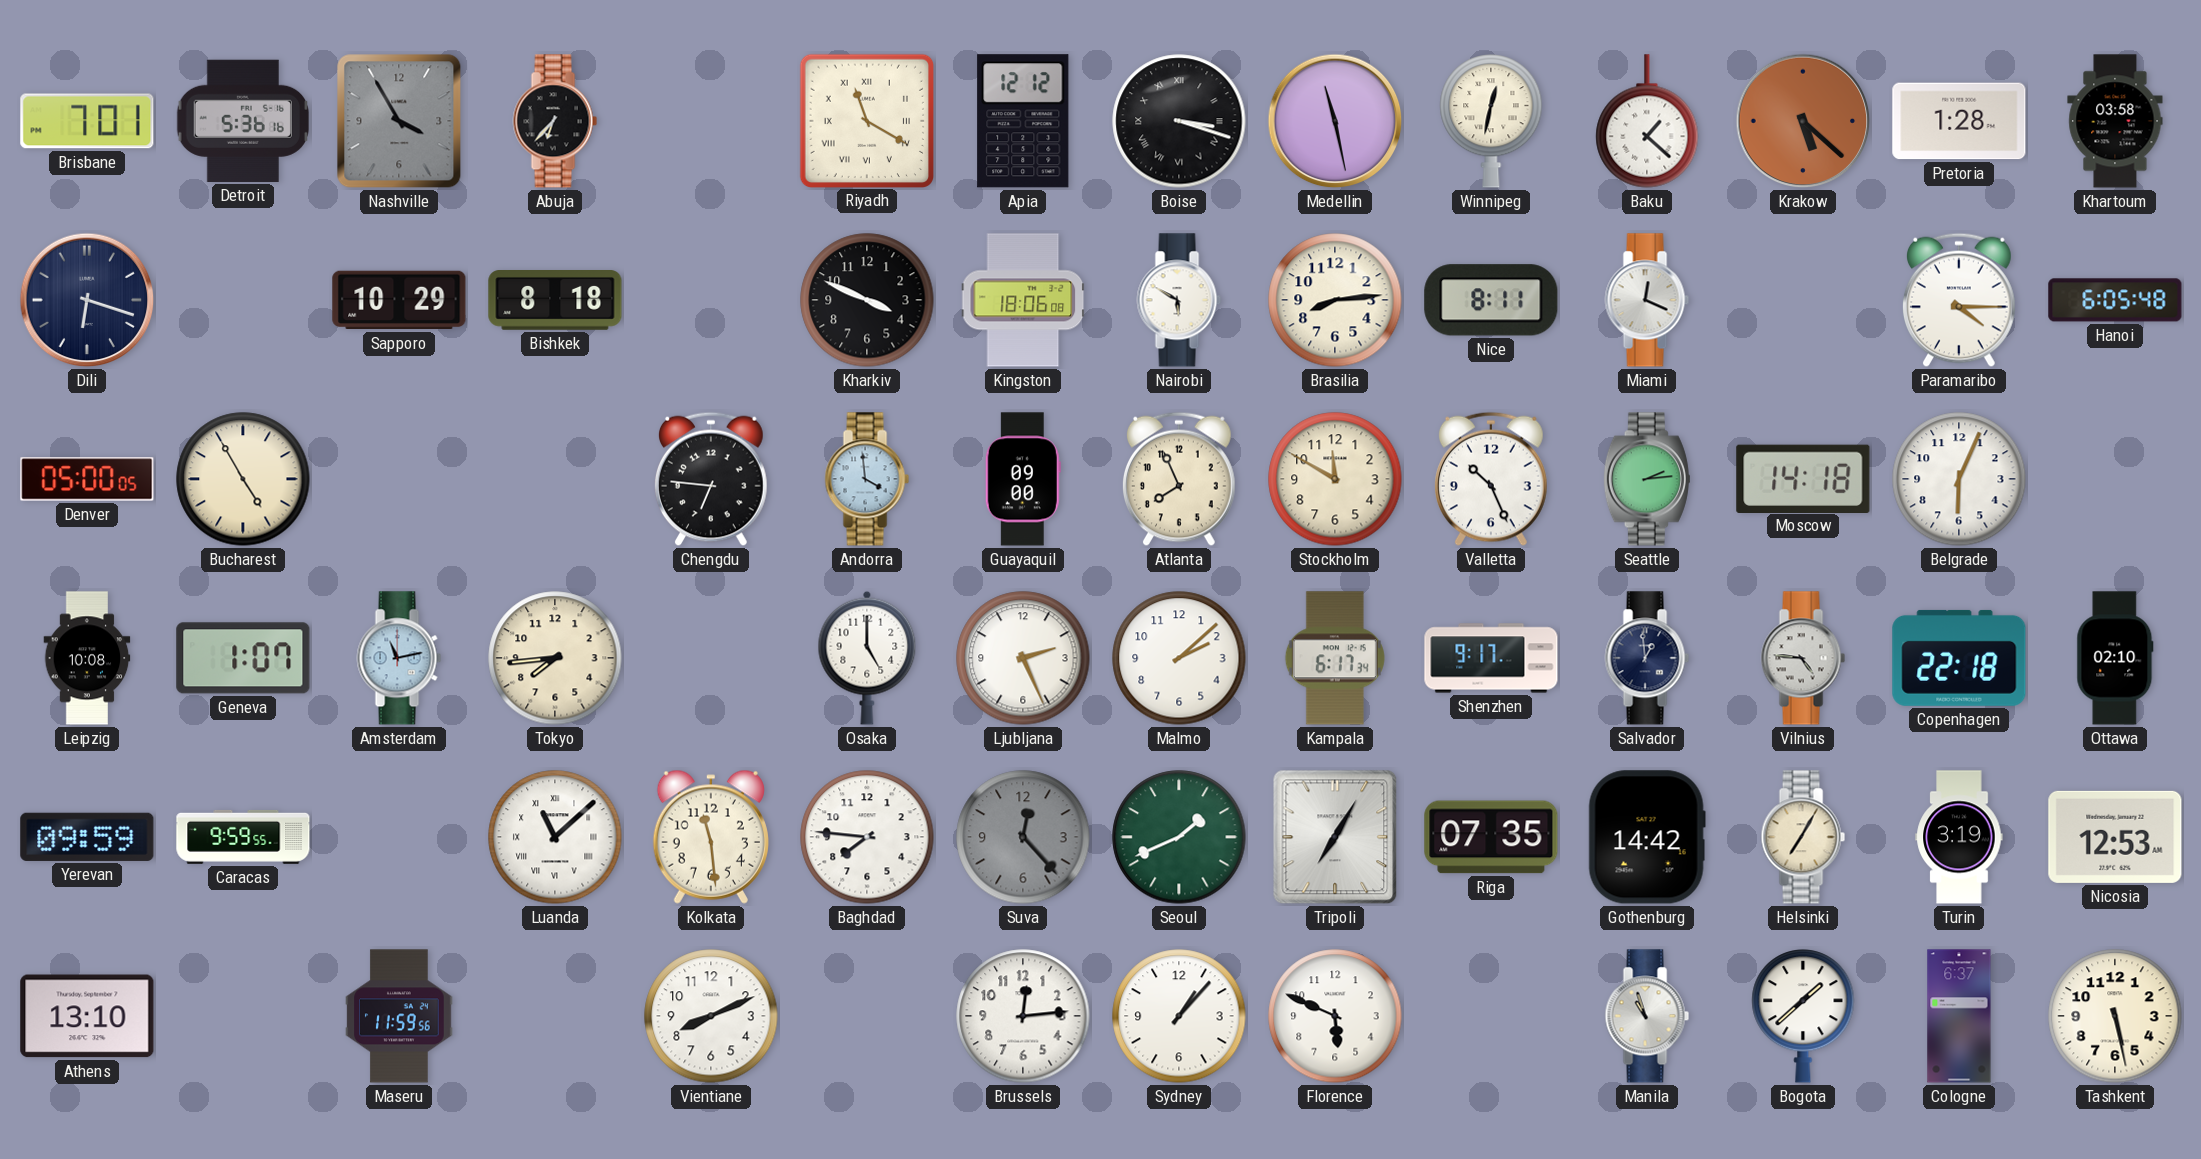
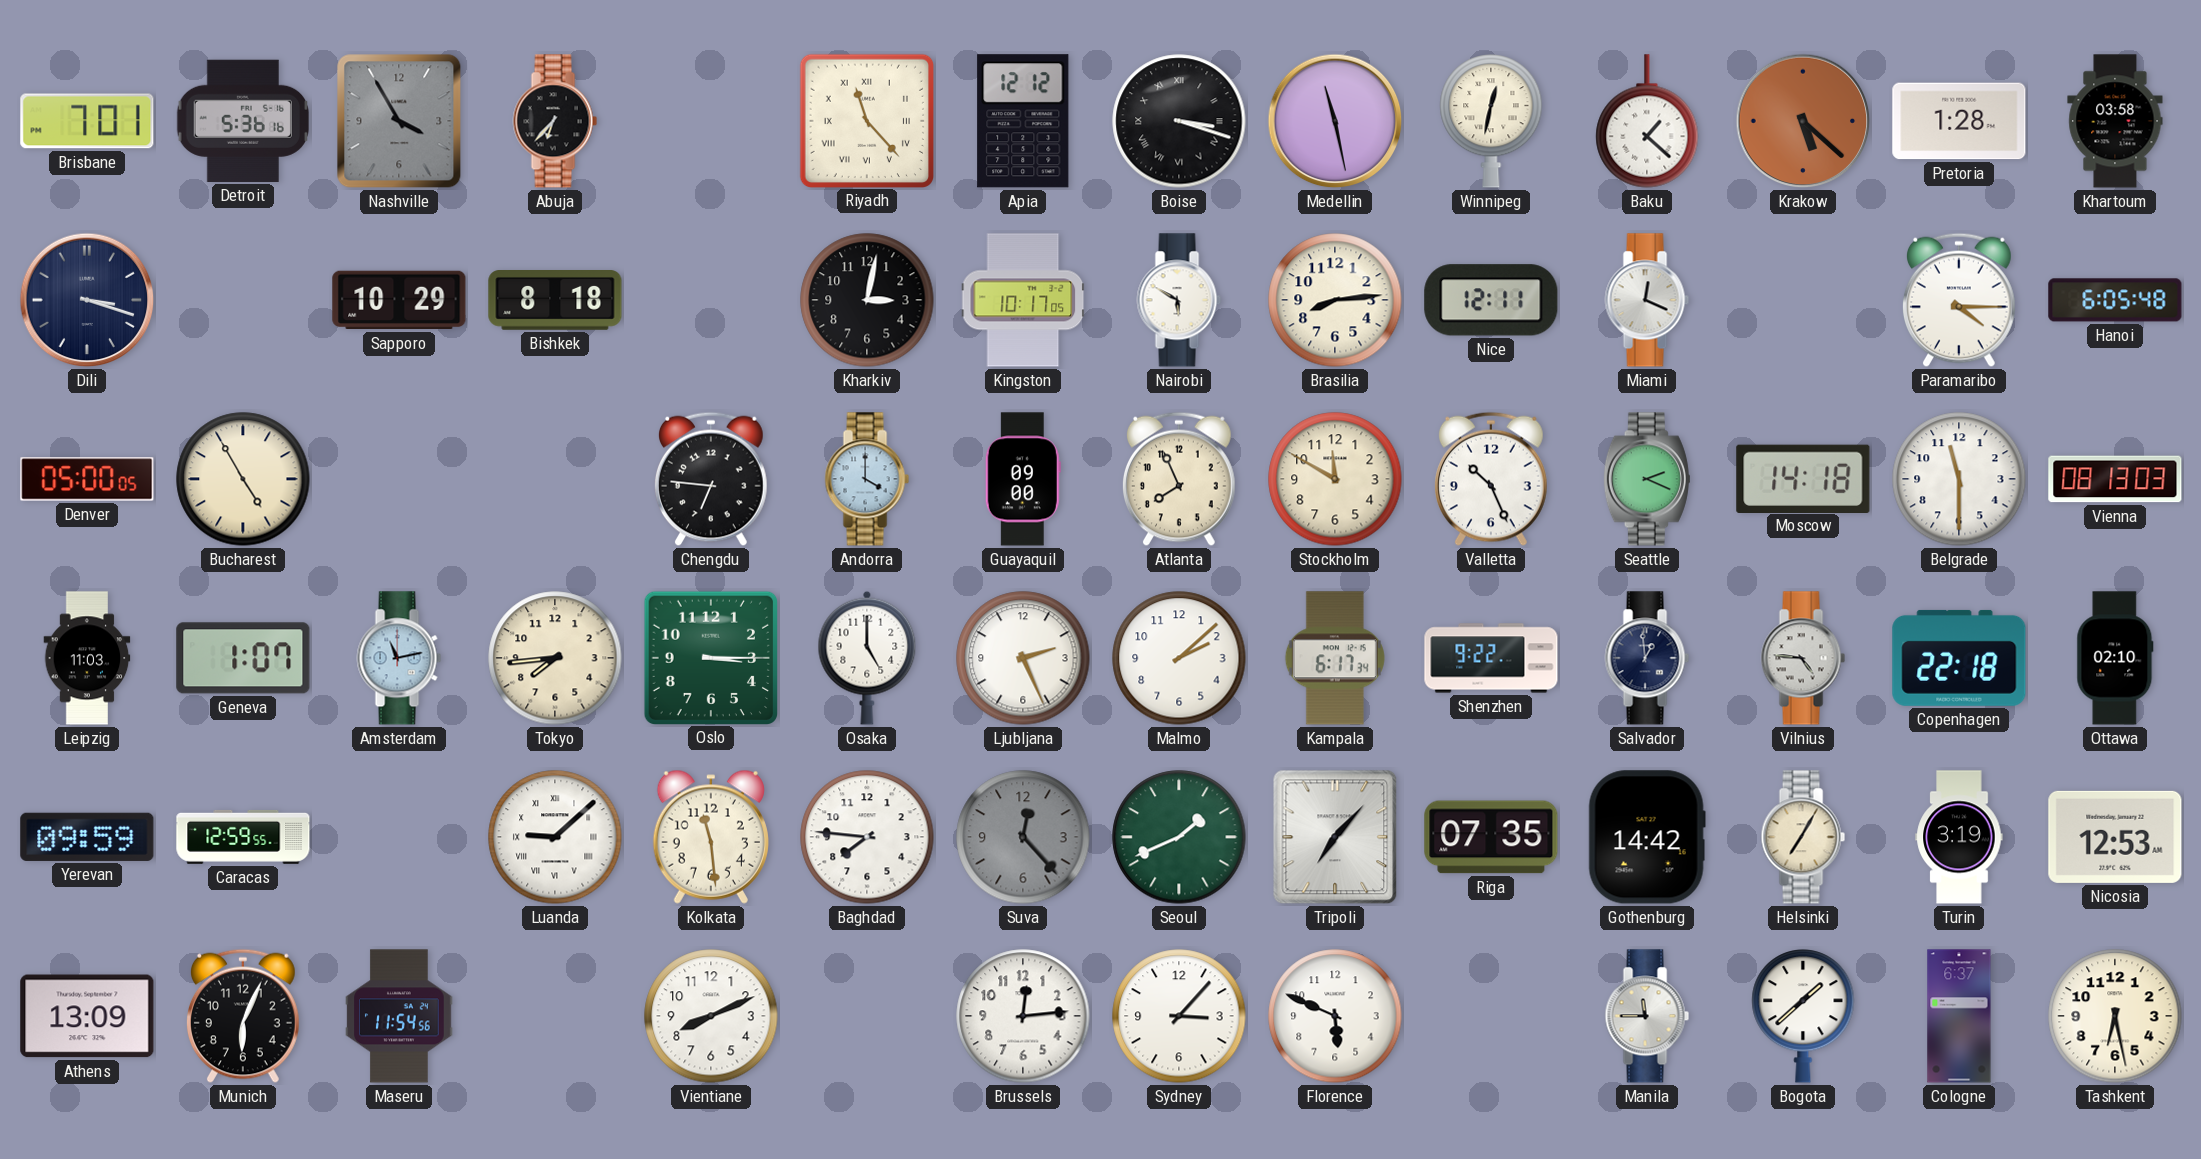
Riyadh: 11:20 -> 11:23 (866, 120)
Dili: 6:18 -> 3:18 (87, 300)
Kharkiv: 3:49 -> 3:02 (867, 300)
Kingston: 18:06 -> 10:17 (1023, 300)
Nice: 8:11 -> 12:11 (1491, 300)
Andorra: 3:59 -> 4:00 (867, 479)
Seattle: 2:14 -> 2:19 (1647, 479)
Belgrade: 6:04 -> 11:30 (1959, 479)
Vienna: none -> 08:13 (2115, 479)
Leipzig: 10:08 -> 11:03 (87, 658)
Oslo: none -> 3:15 (710, 657)
Shenzhen: 9:17 -> 9:22 (1491, 658)
Caracas: 9:59 -> 12:59 (243, 837)
Luanda: 11:08 -> 9:08 (555, 837)
Tripoli: 7:05 -> 7:07 (1335, 837)
Athens: 13:10 -> 13:09 (87, 1016)
Munich: none -> 6:04 (243, 1016)
Maseru: 11:59 -> 11:54 (399, 1016)
Sydney: 1:07 -> 3:07 (1179, 1016)
Manila: 10:57 -> 11:45 (1647, 1016)
Tashkent: 5:28 -> 6:28 (2115, 1016)
